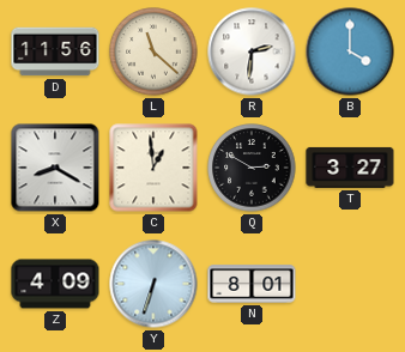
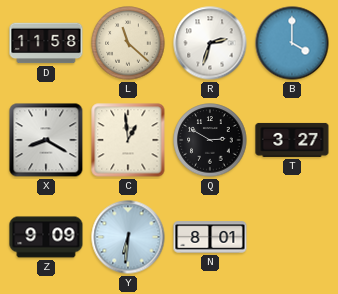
D: 11:56 -> 11:58 (46, 43)
R: 2:31 -> 2:33 (210, 43)
Z: 4:09 -> 9:09 (46, 237)
Y: 6:33 -> 6:31 (128, 237)
